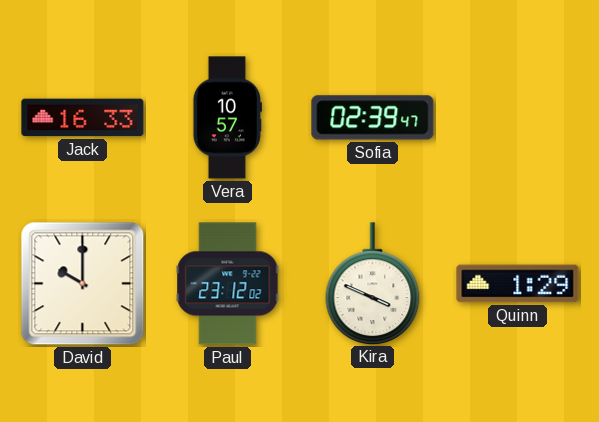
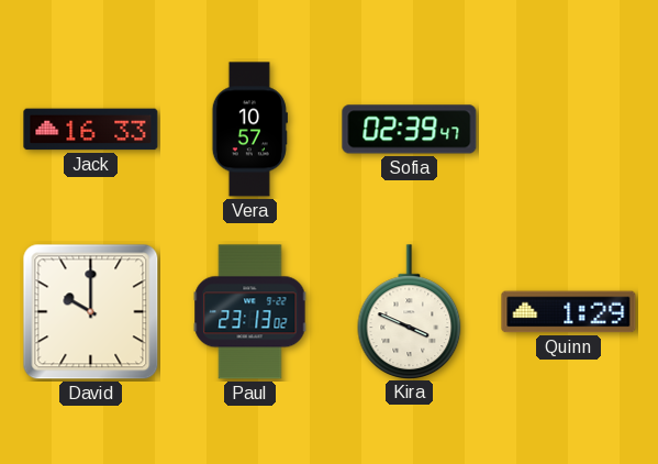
Paul: 23:12 -> 23:13 (250, 312)
